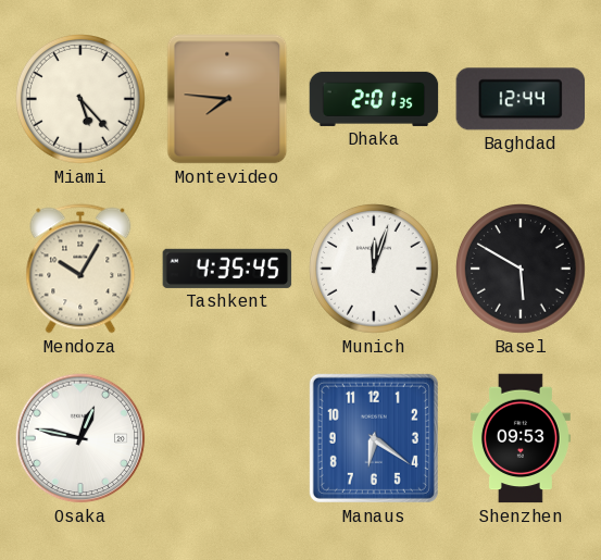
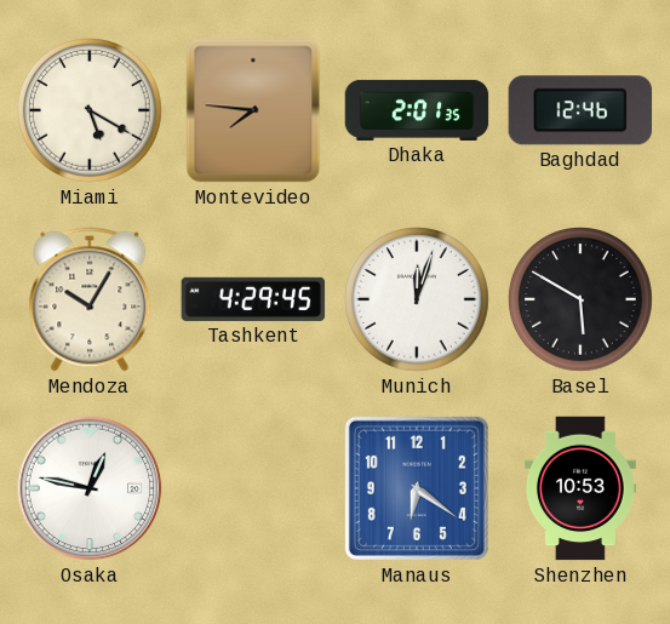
Miami: 5:23 -> 5:20 (91, 111)
Baghdad: 12:44 -> 12:46 (580, 110)
Tashkent: 4:35 -> 4:29 (253, 299)
Shenzhen: 09:53 -> 10:53 (580, 488)
